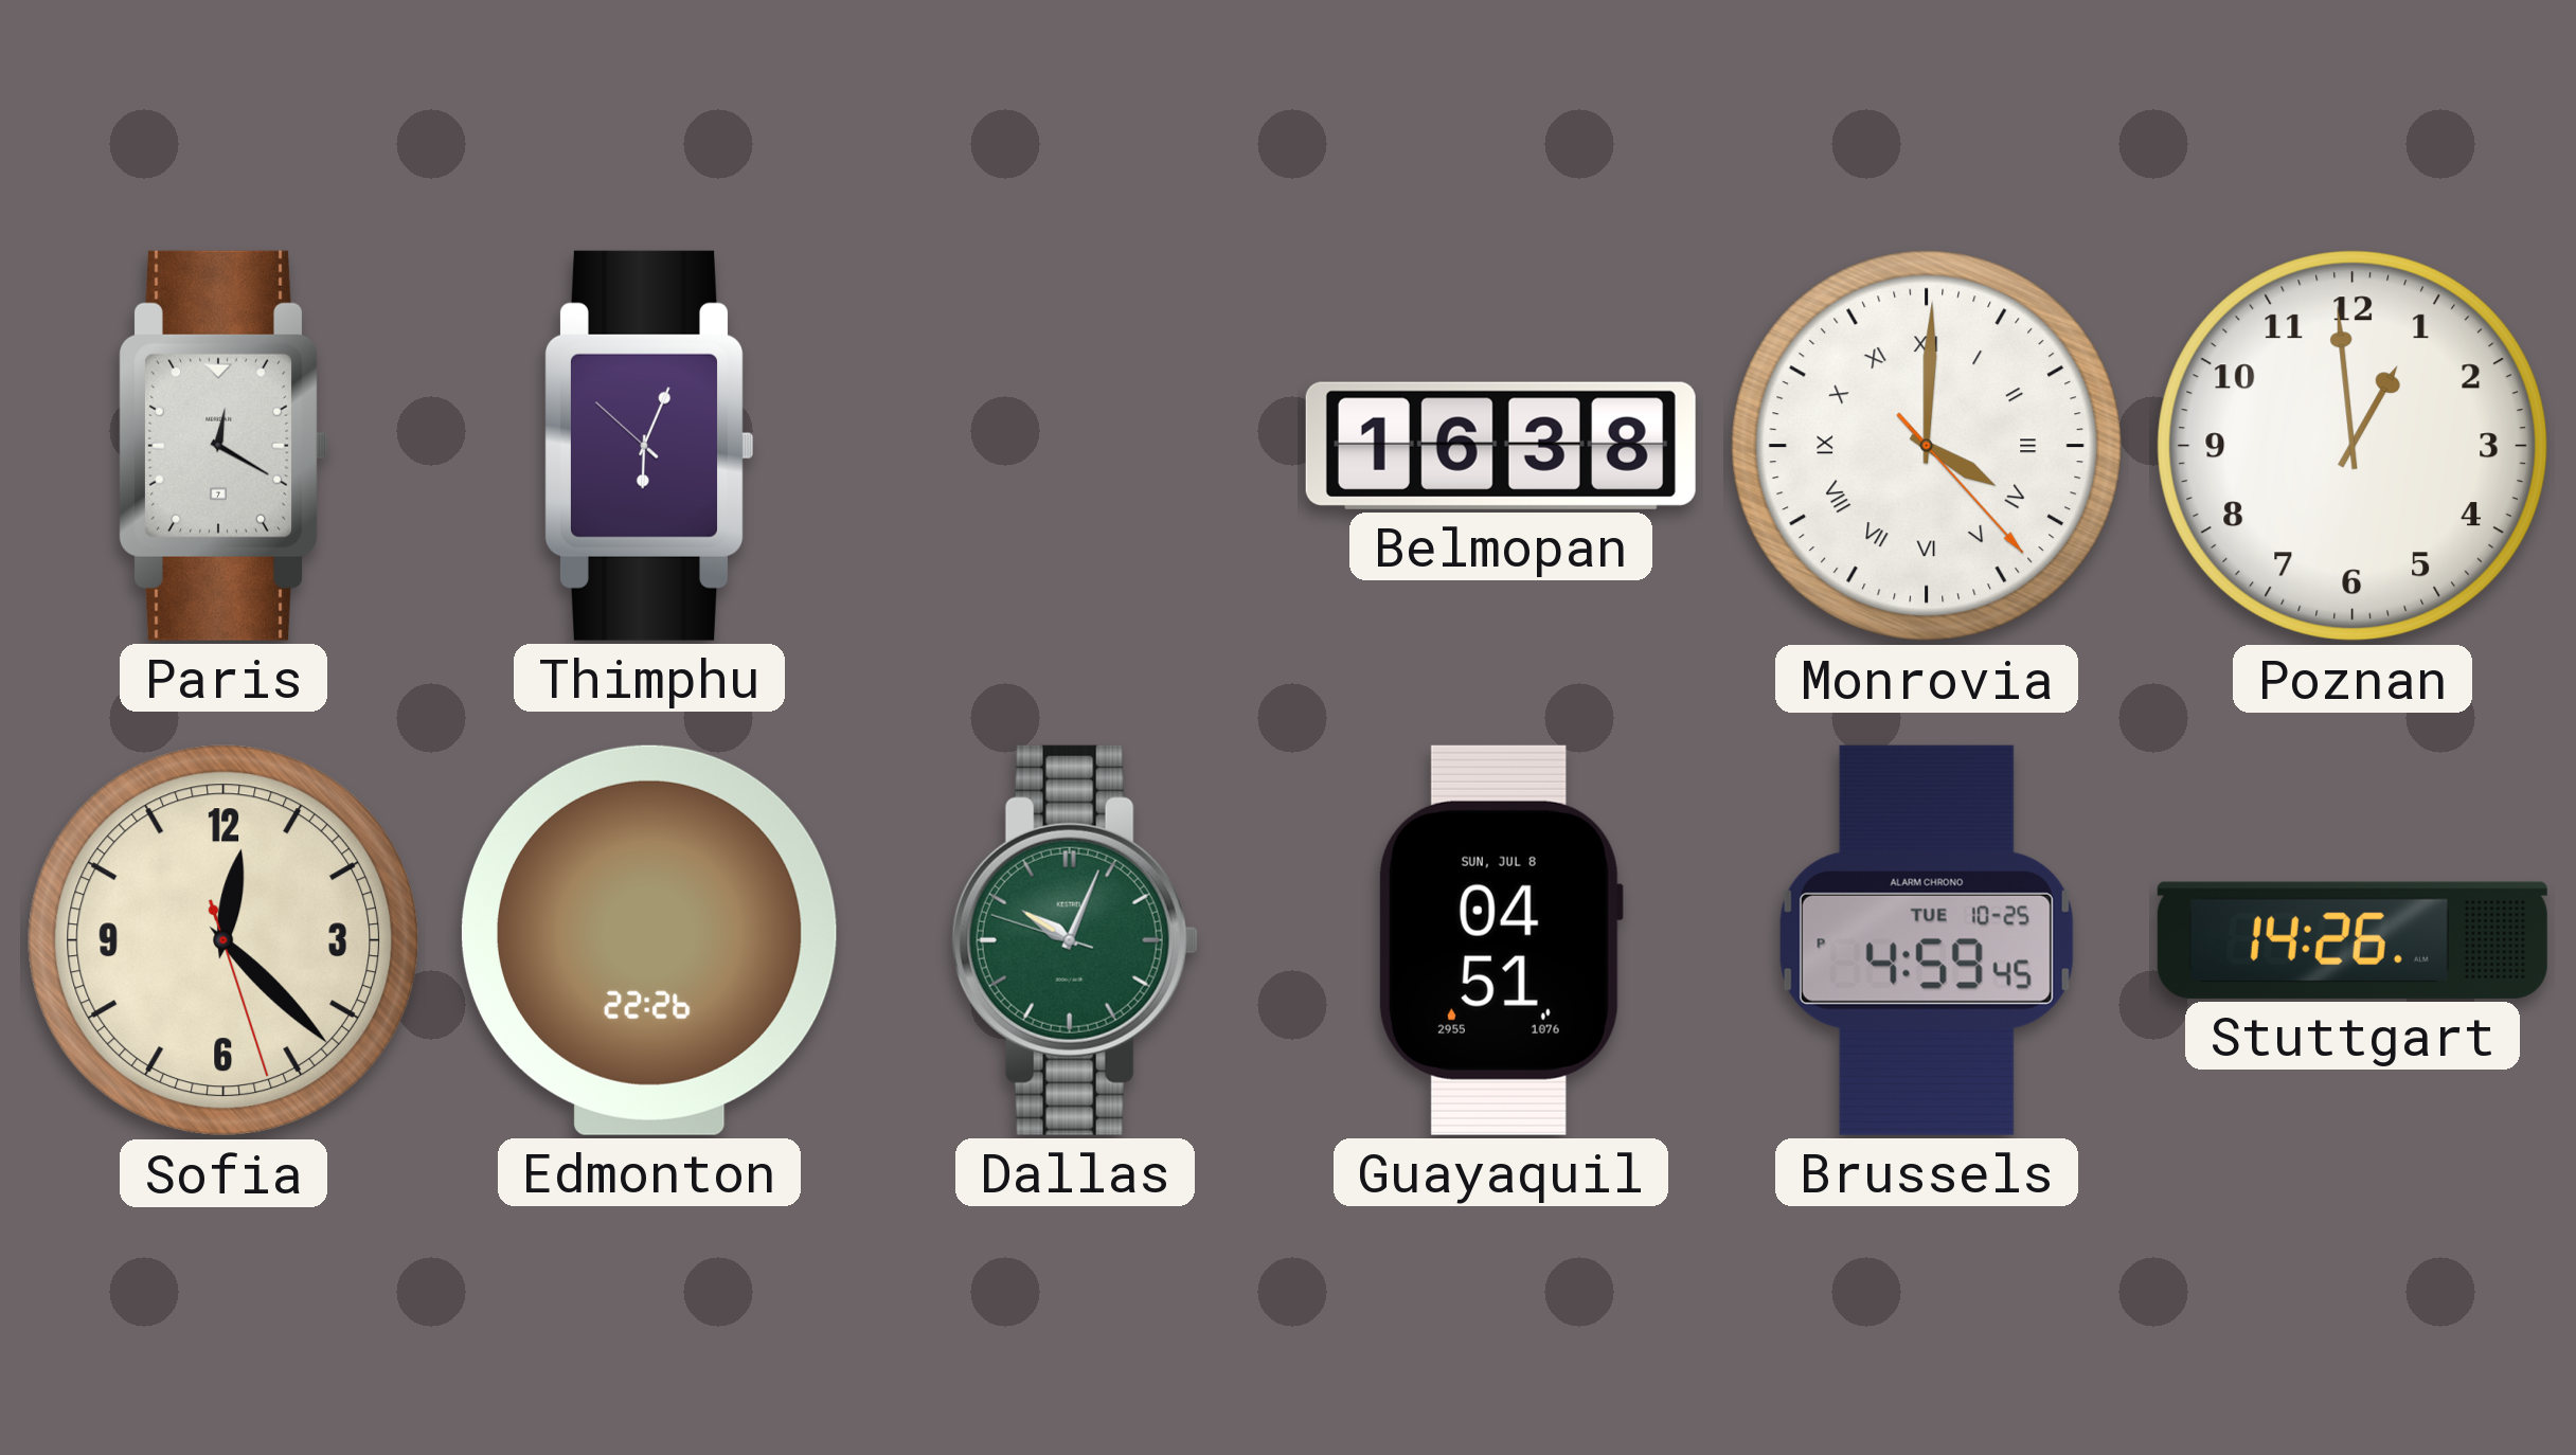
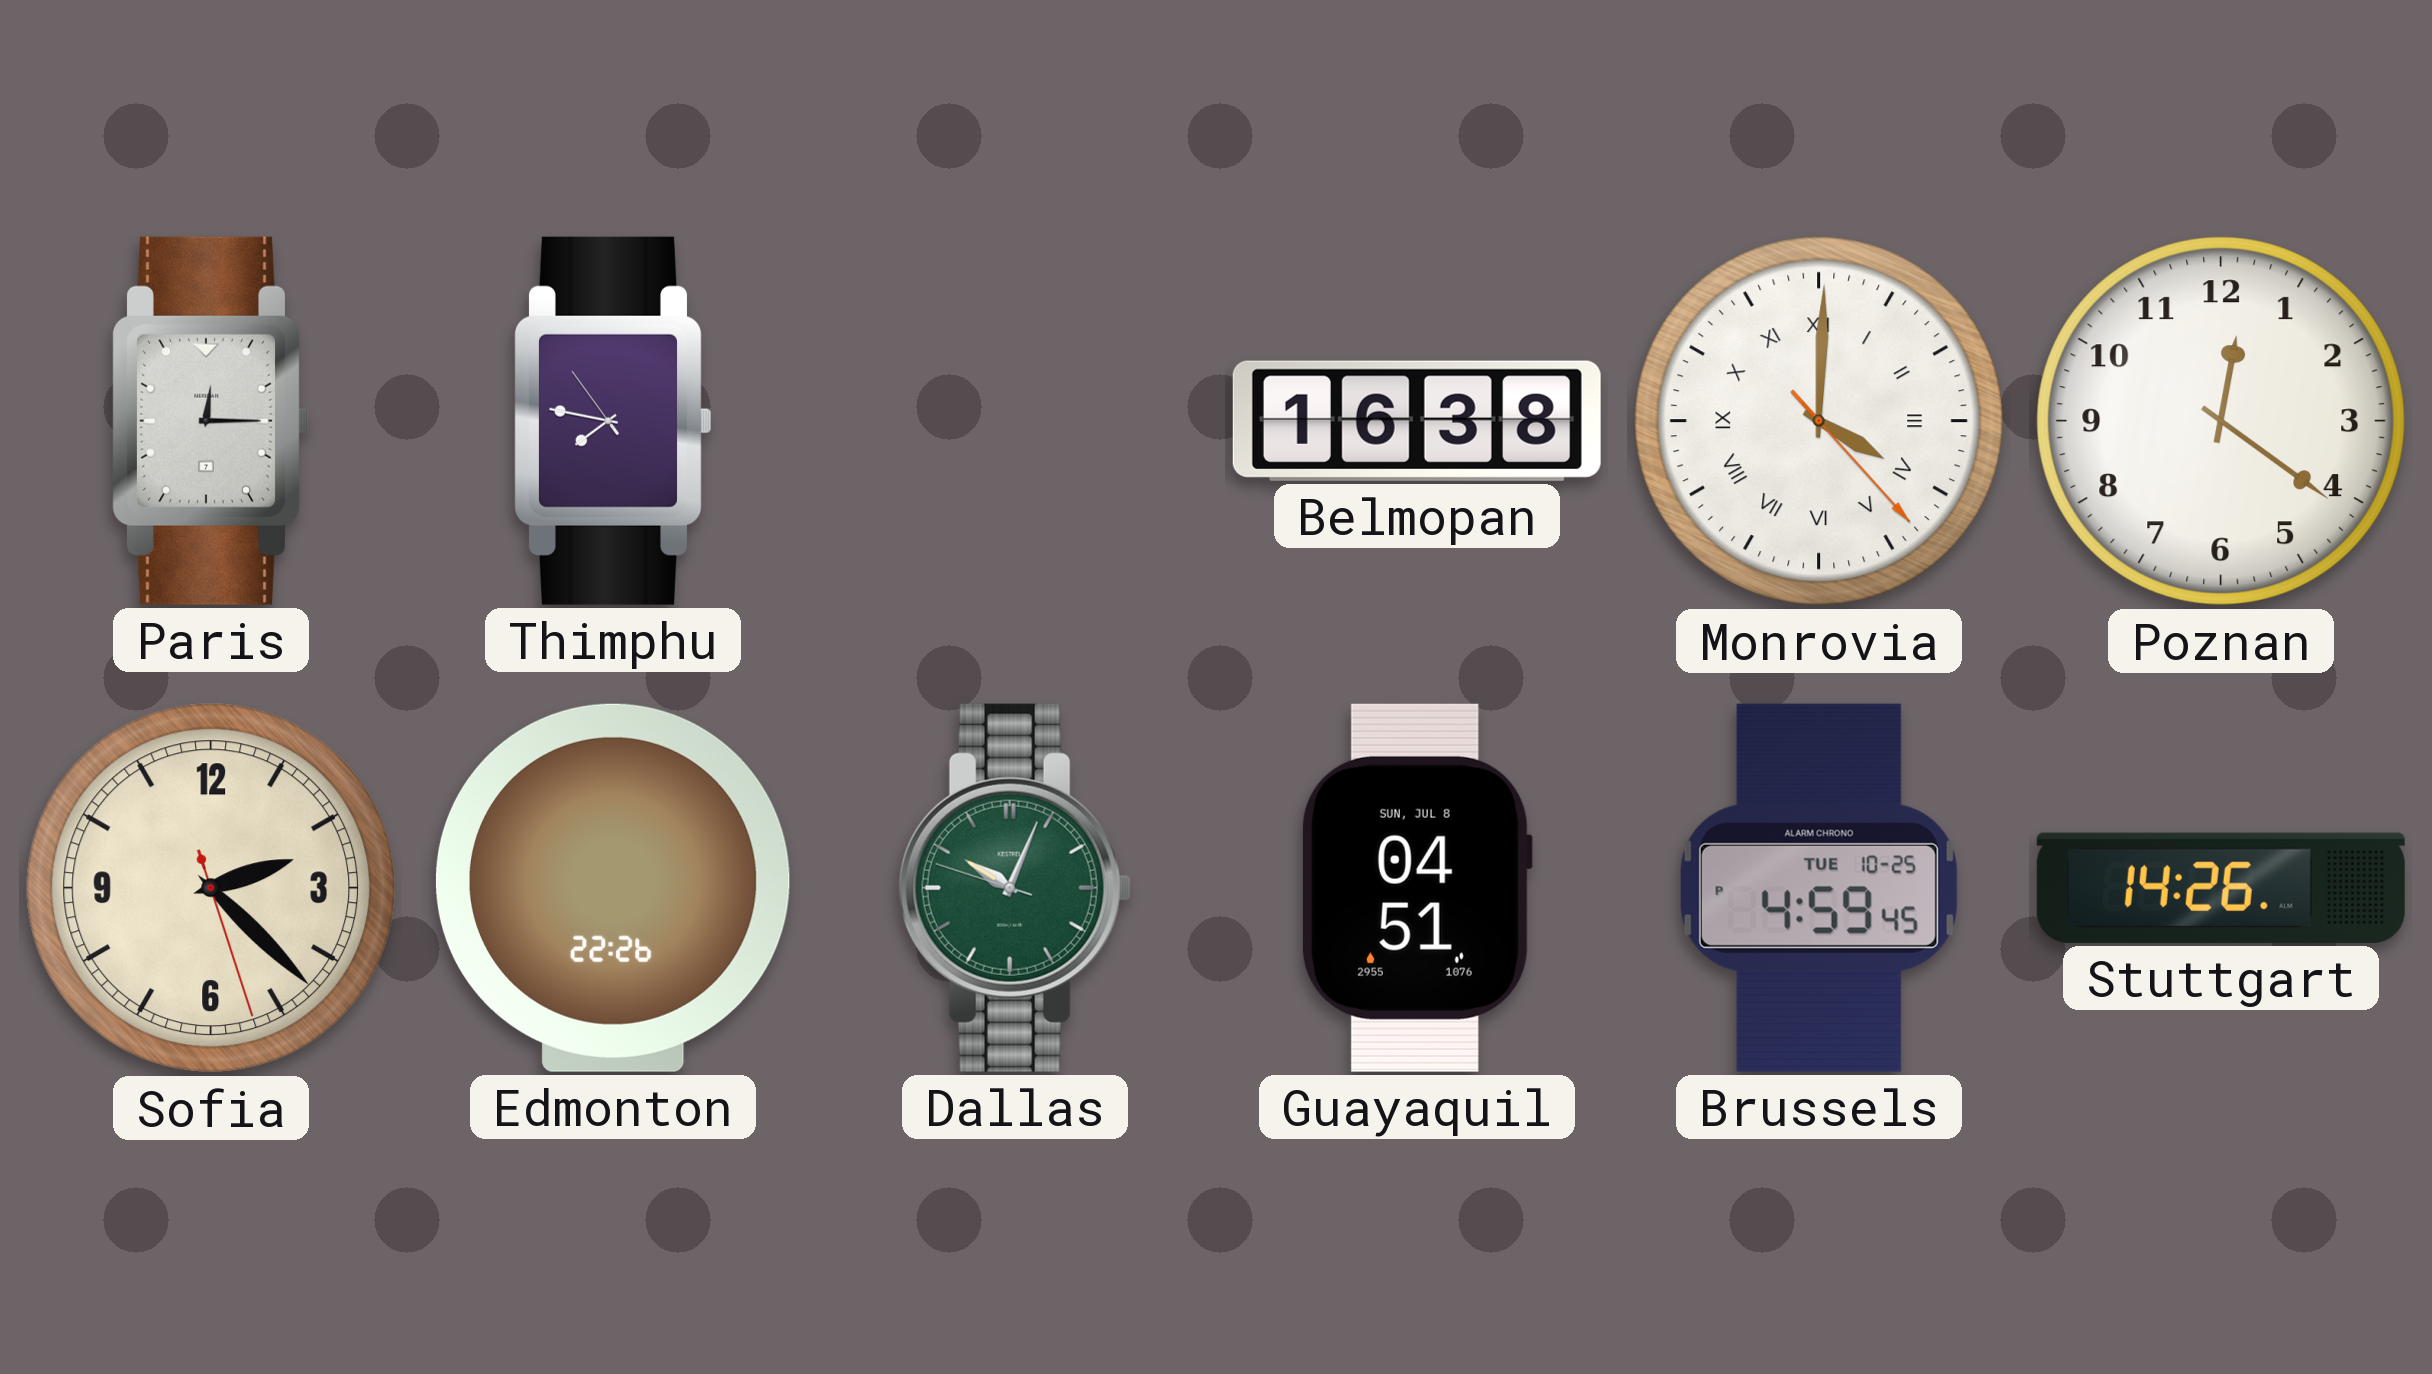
Paris: 12:20 -> 12:15 (211, 421)
Thimphu: 6:03 -> 7:46 (613, 421)
Poznan: 12:59 -> 12:21 (2221, 421)
Sofia: 12:22 -> 2:22 (211, 888)
